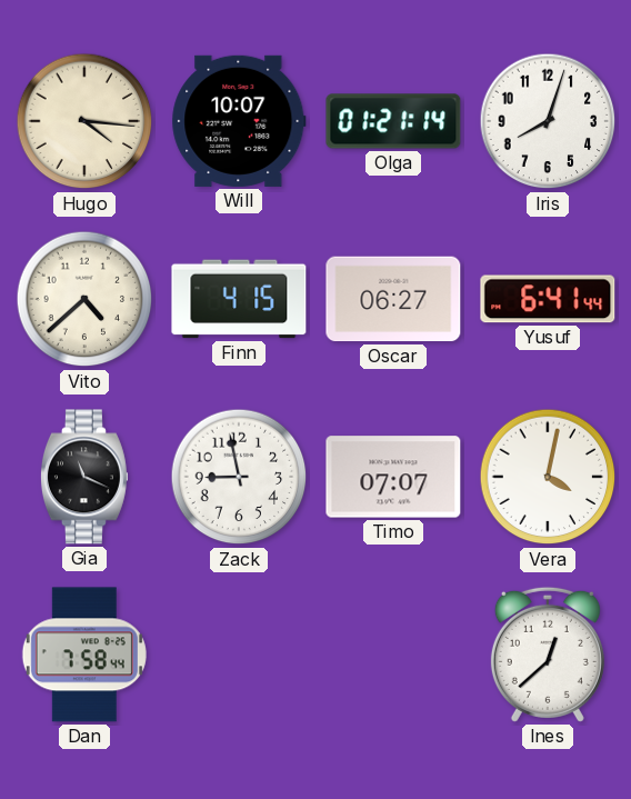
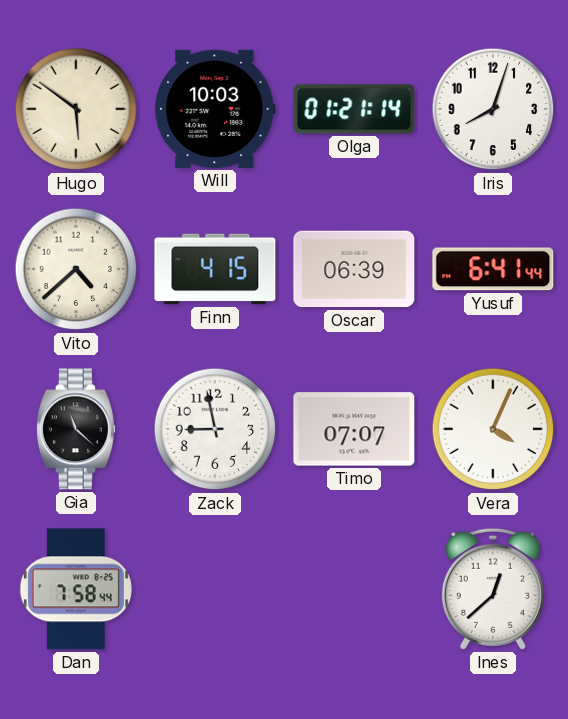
Hugo: 4:16 -> 5:51 (76, 109)
Will: 10:07 -> 10:03 (215, 109)
Oscar: 06:27 -> 06:39 (354, 269)
Gia: 11:19 -> 11:22 (76, 429)
Vera: 4:02 -> 4:04 (493, 429)
